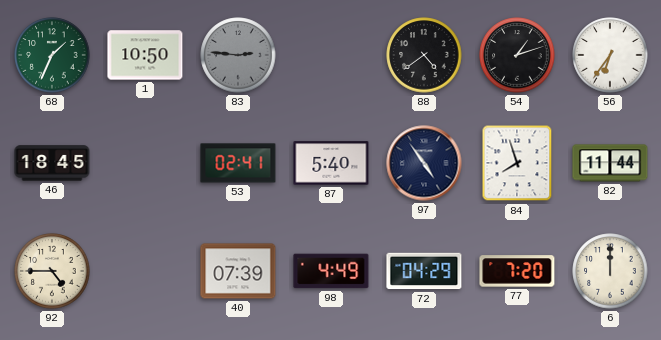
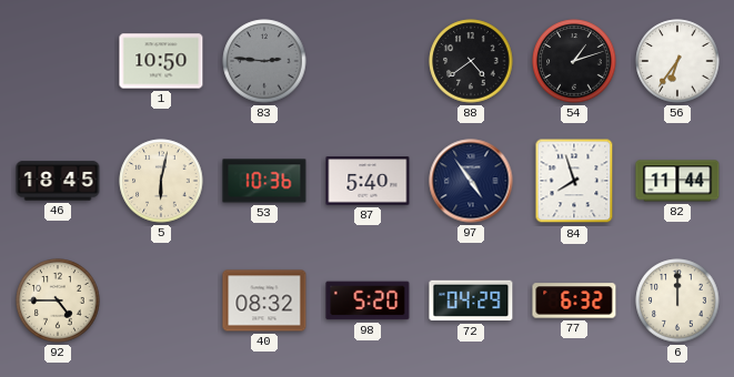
68: 1:34 -> none (52, 55)
5: none -> 6:02 (161, 181)
53: 02:41 -> 10:36 (264, 181)
40: 07:39 -> 08:32 (264, 300)
98: 4:49 -> 5:20 (368, 300)
77: 7:20 -> 6:32 (574, 300)
